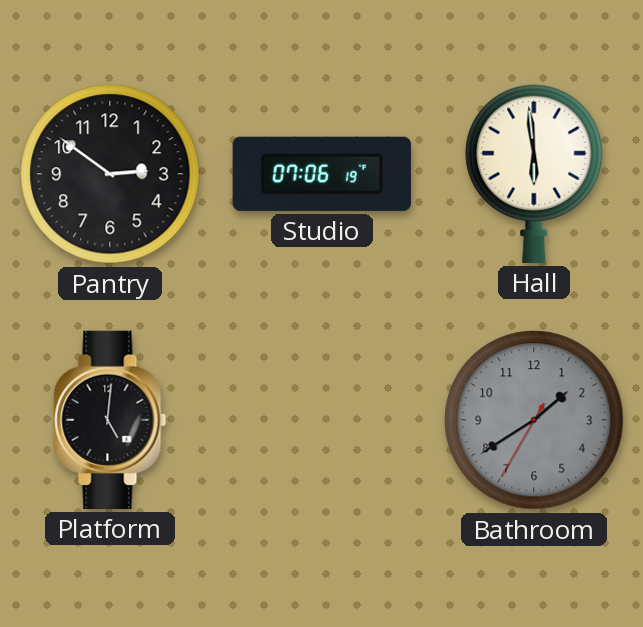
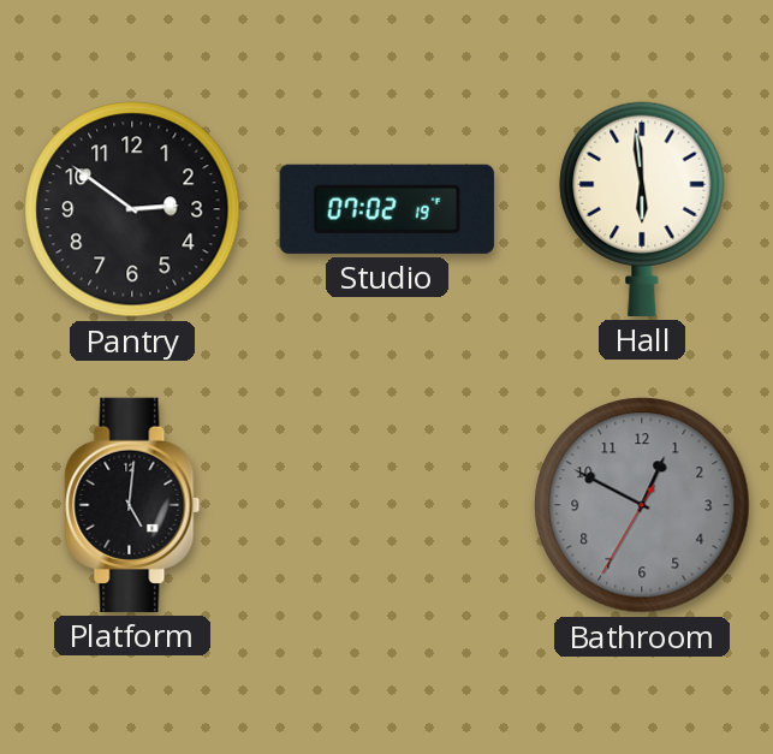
Studio: 07:06 -> 07:02 (387, 209)
Bathroom: 1:39 -> 12:49 (642, 505)
